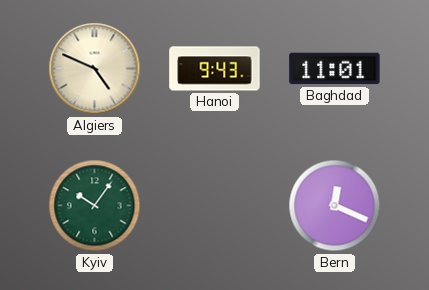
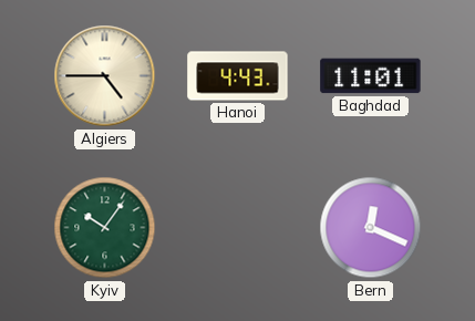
Algiers: 4:49 -> 4:45 (105, 76)
Hanoi: 9:43 -> 4:43 (238, 76)
